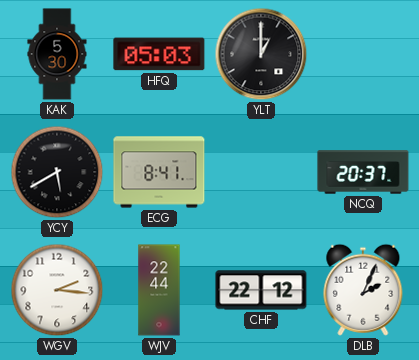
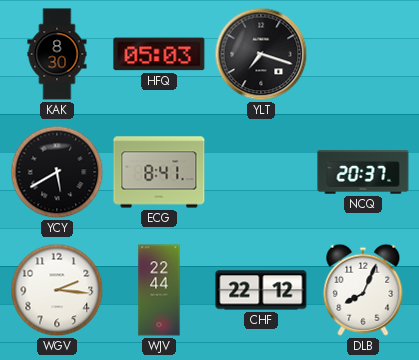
KAK: 5:30 -> 8:30 (57, 54)
YLT: 1:00 -> 7:18 (261, 54)
DLB: 2:04 -> 8:04 (363, 290)
